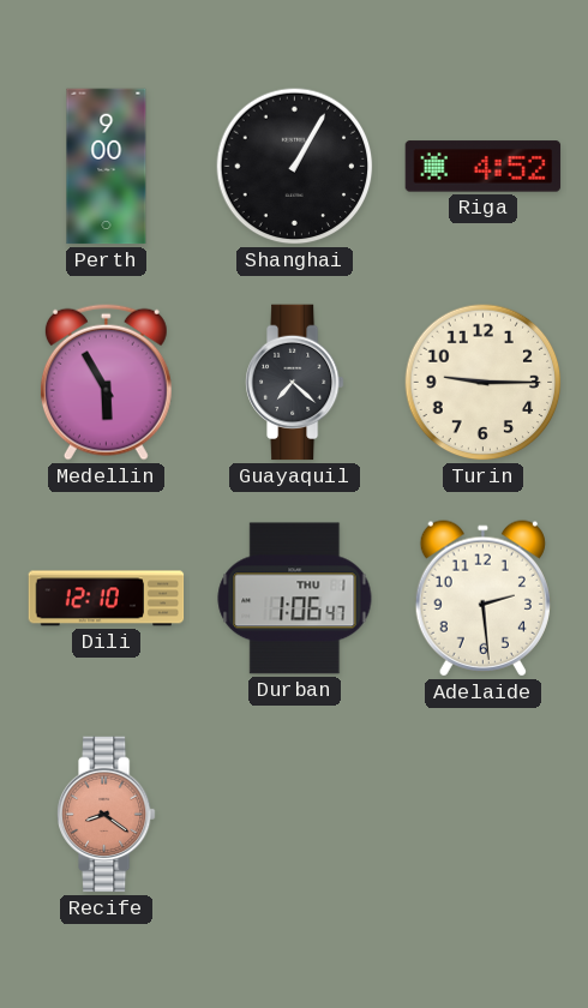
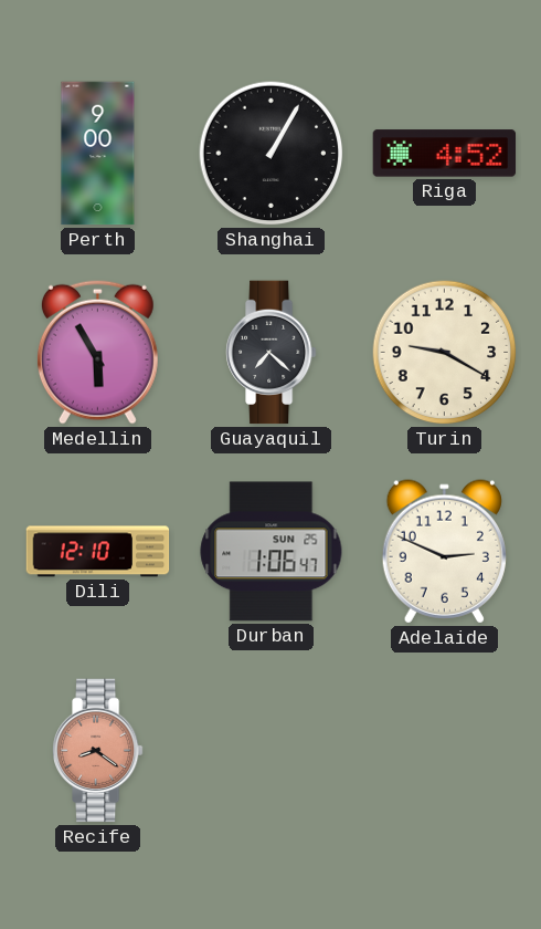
Turin: 9:15 -> 9:20 (445, 353)
Durban date: THU 1 -> SUN 25 (272, 552)
Adelaide: 2:29 -> 2:49 (444, 552)
